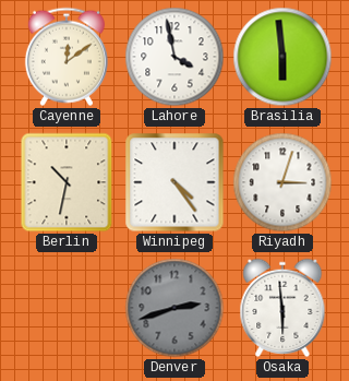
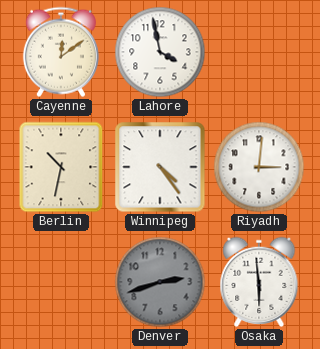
Brasilia: 5:59 -> none (282, 57)
Riyadh: 3:03 -> 3:01 (259, 167)
